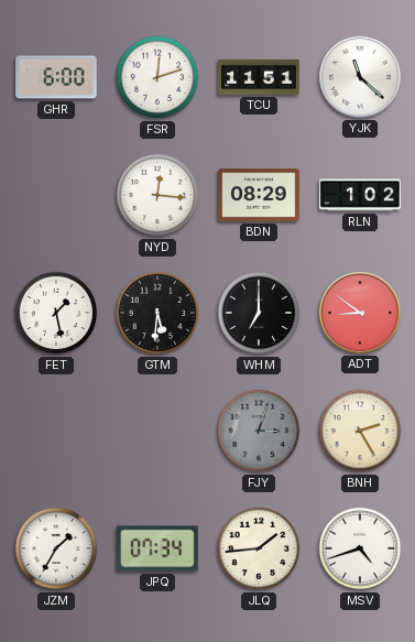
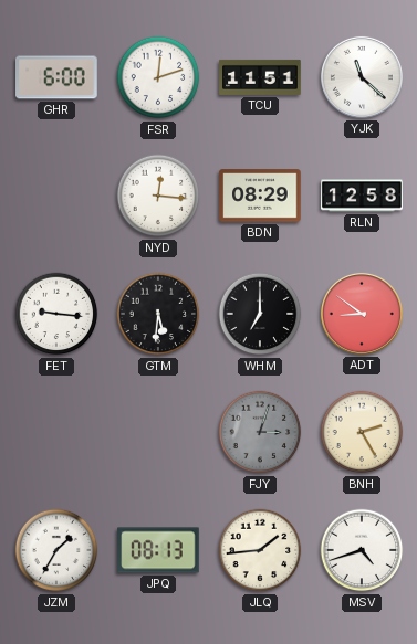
RLN: 1:02 -> 12:58 (362, 196)
FET: 1:28 -> 9:16 (56, 314)
JPQ: 07:34 -> 08:13 (158, 550)
